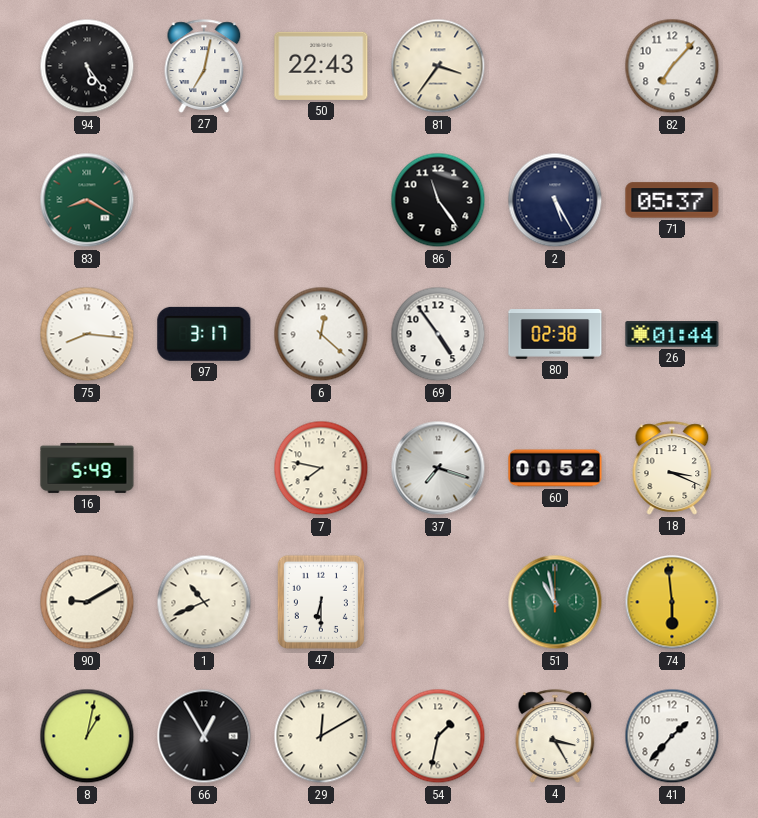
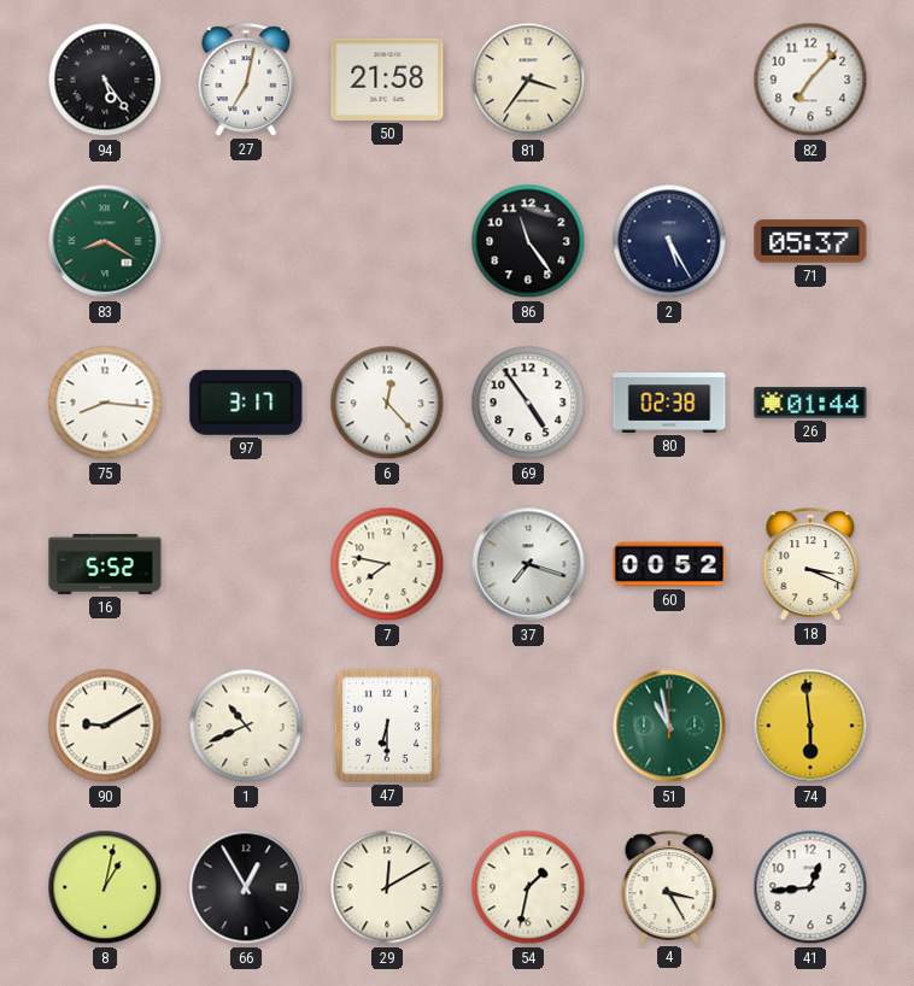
50: 22:43 -> 21:58 (387, 80)
6: 12:22 -> 12:23 (387, 403)
16: 5:49 -> 5:52 (105, 564)
41: 1:37 -> 12:44 (810, 887)
